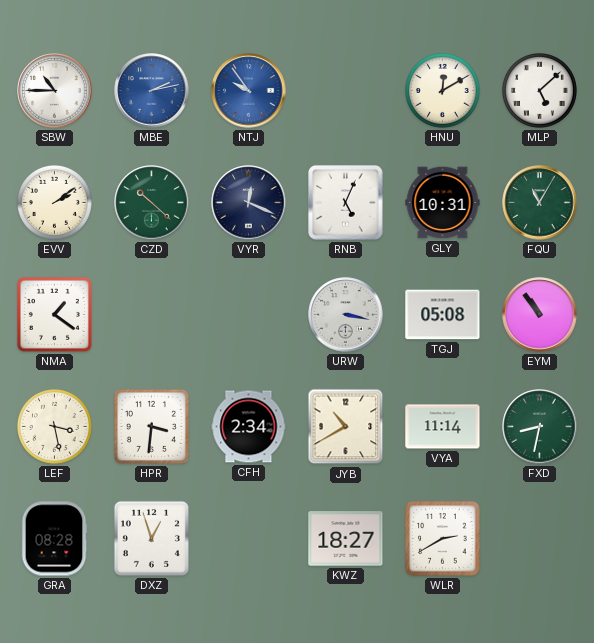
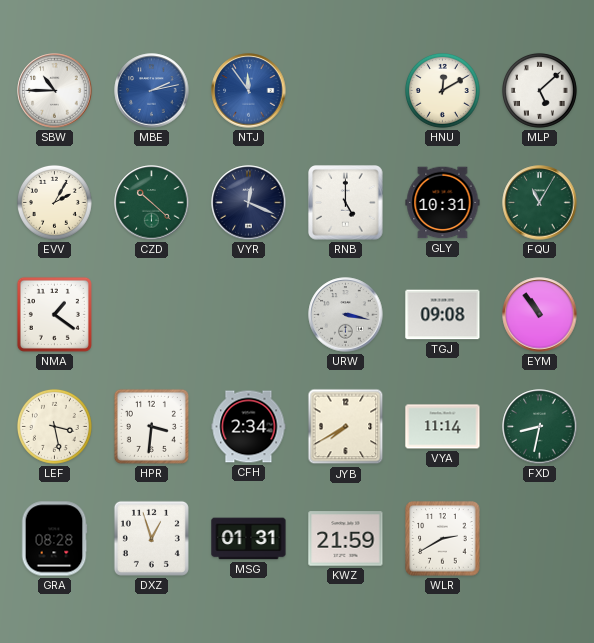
NTJ: 9:54 -> 11:54 (249, 91)
EVV: 2:09 -> 2:05 (54, 202)
RNB: 5:04 -> 5:00 (346, 203)
TGJ: 05:08 -> 09:08 (443, 315)
JYB: 10:40 -> 7:40 (346, 427)
MSG: none -> 01:31 (249, 539)
KWZ: 18:27 -> 21:59 (346, 539)
